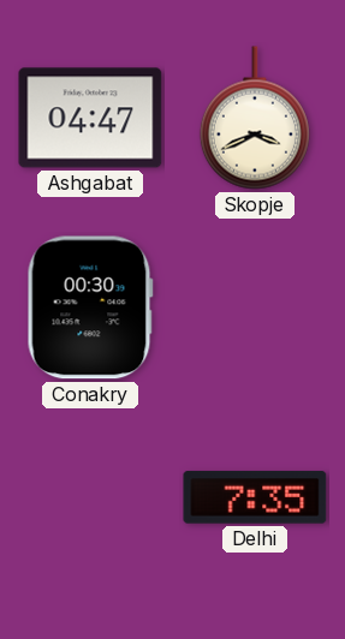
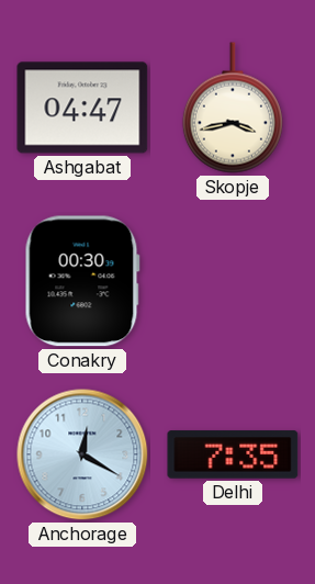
Skopje: 3:41 -> 3:43 (233, 108)
Anchorage: none -> 12:20 (82, 454)
